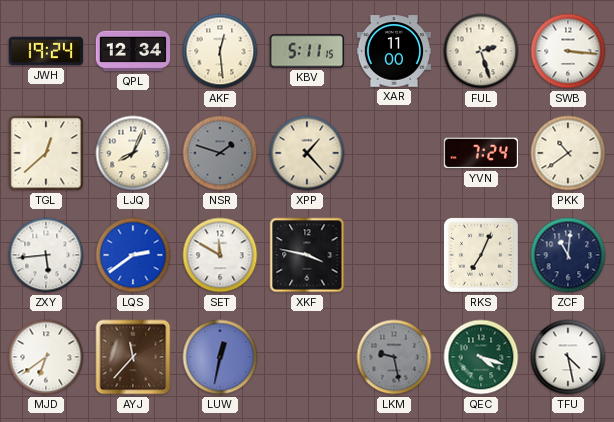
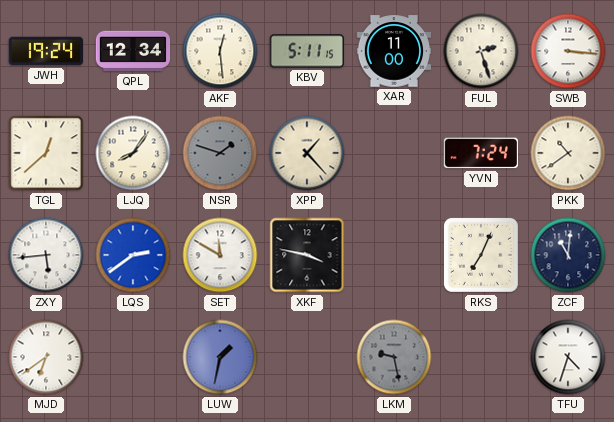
LJQ: 8:04 -> 8:06 (133, 153)
AYJ: 11:37 -> none (133, 357)
LUW: 12:32 -> 1:32 (220, 357)
QEC: 4:18 -> none (481, 357)
TFU: 4:28 -> 4:33 (568, 357)
